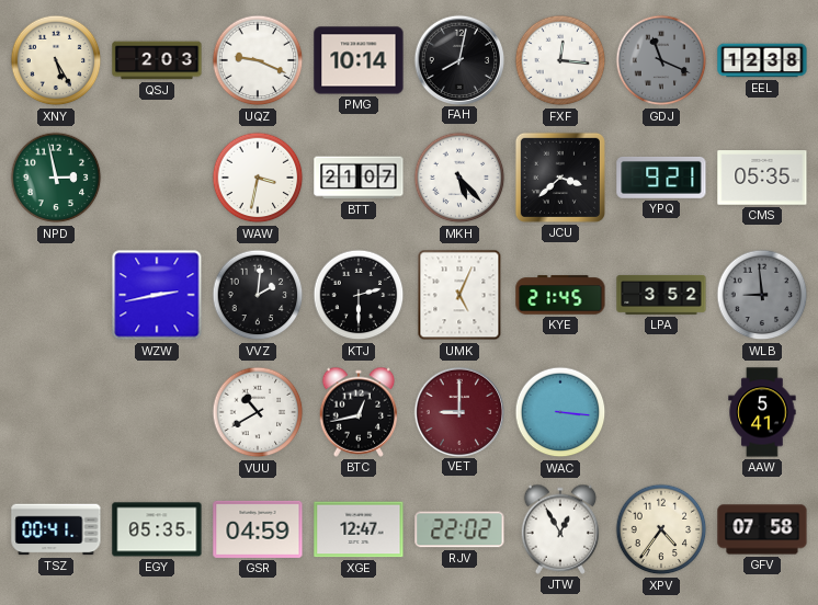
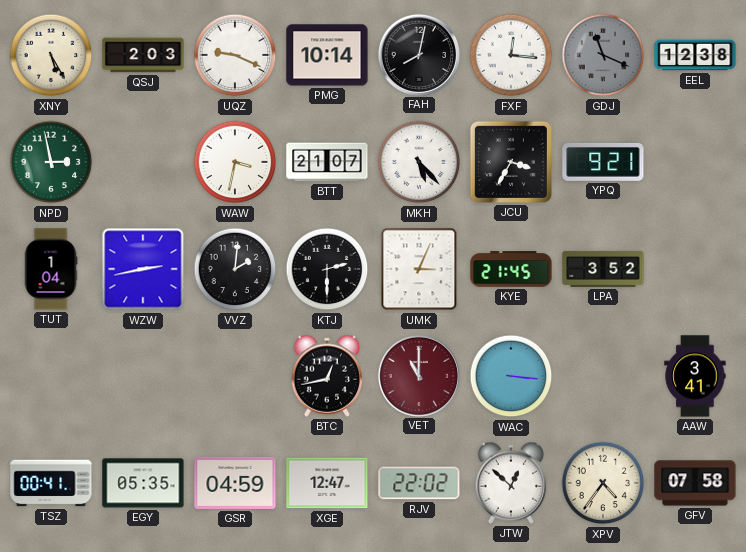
JCU: 3:38 -> 3:35 (511, 162)
CMS: 05:35 -> none (762, 178)
TUT: none -> 1:04 (51, 269)
UMK: 5:04 -> 3:04 (419, 269)
WLB: 8:59 -> none (762, 295)
VUU: 10:40 -> none (258, 412)
VET: 9:00 -> 11:00 (418, 375)
AAW: 5:41 -> 3:41 (695, 376)
JTW: 12:55 -> 12:52 (511, 483)
